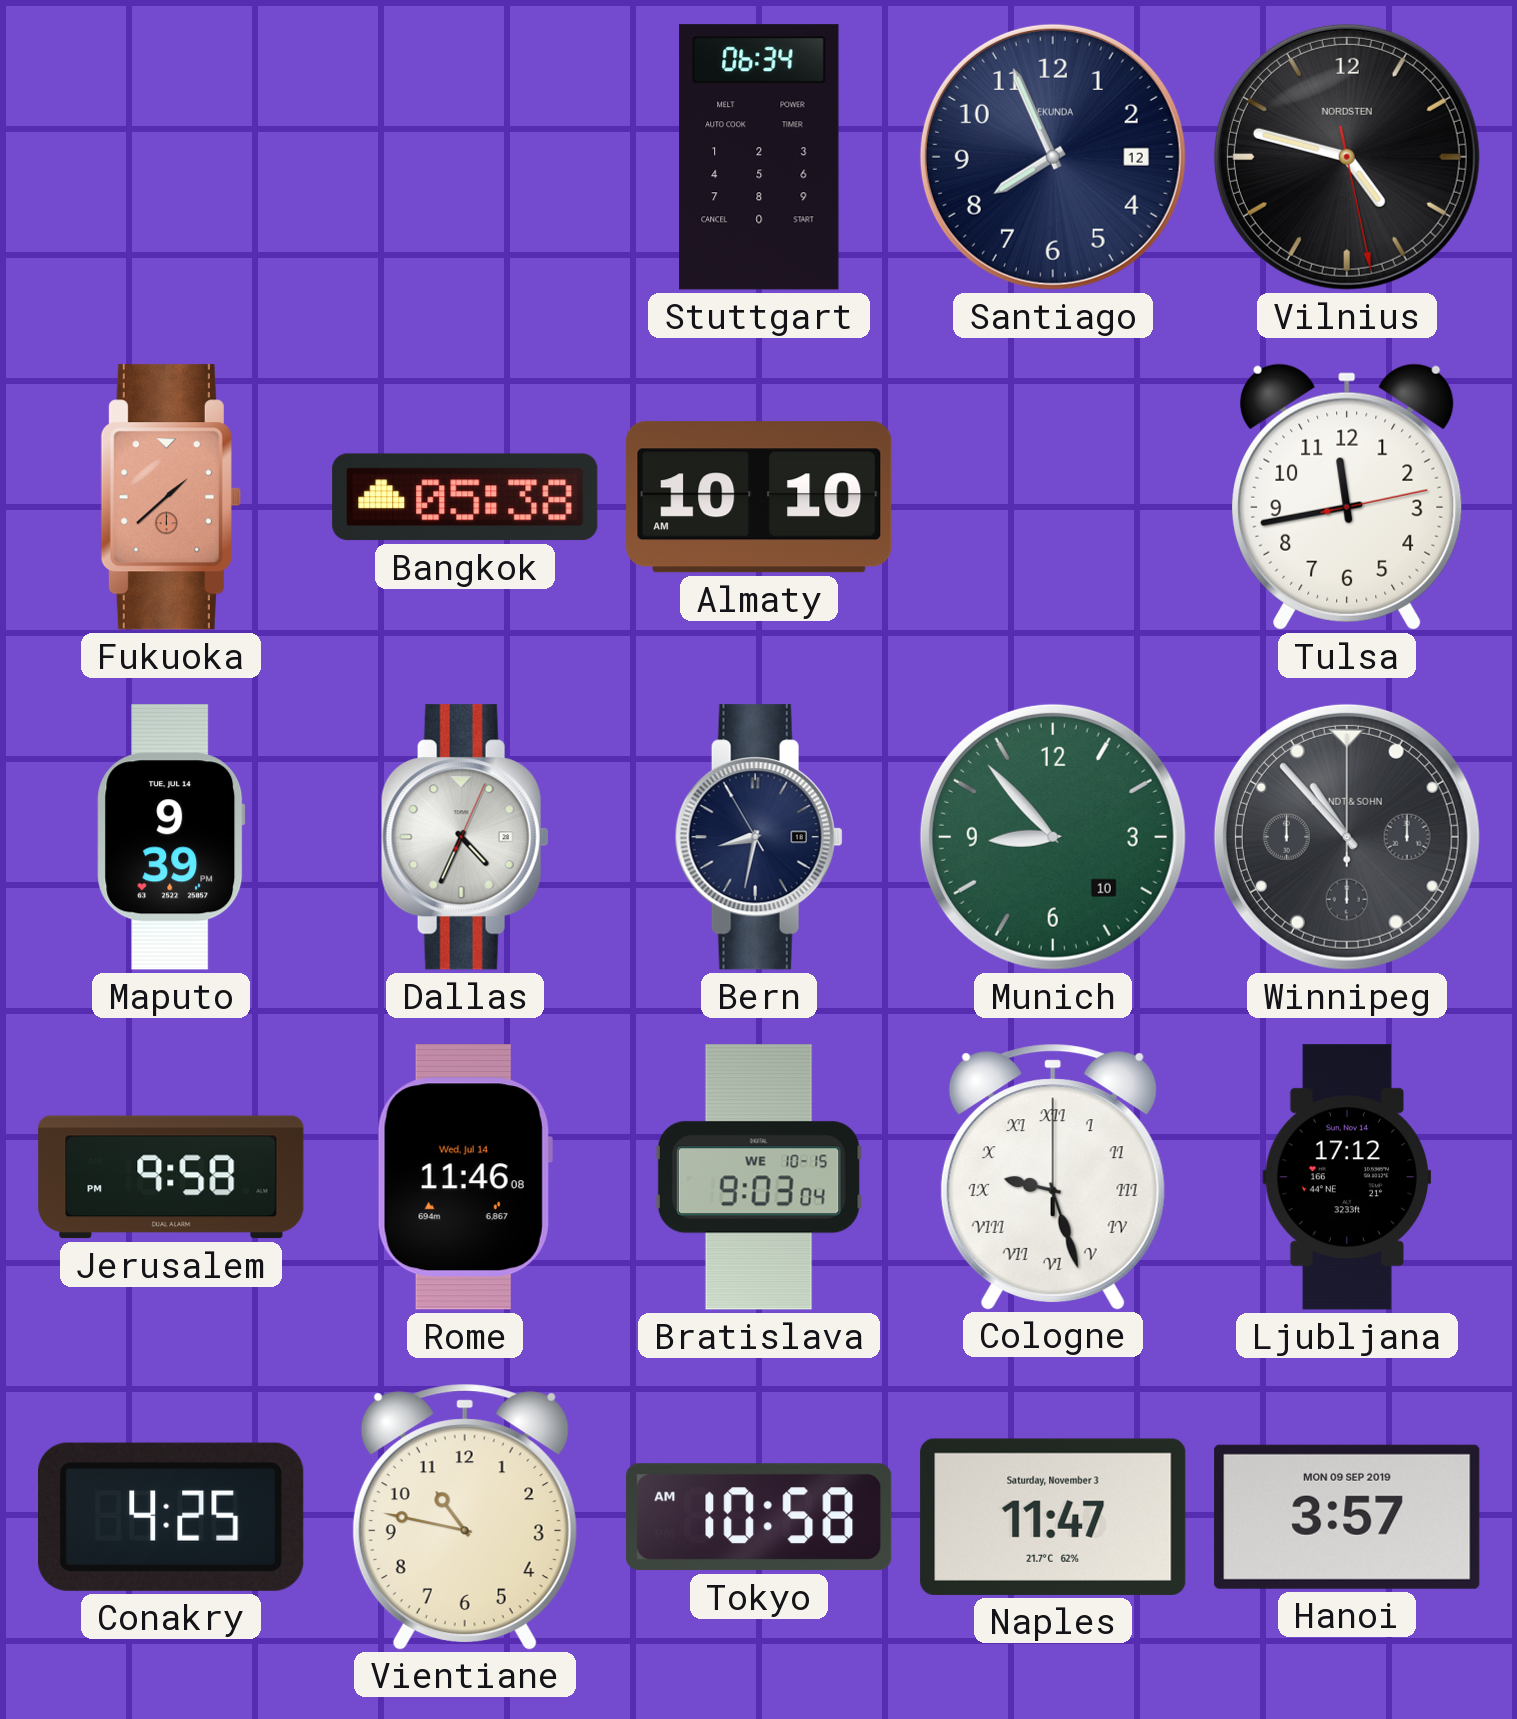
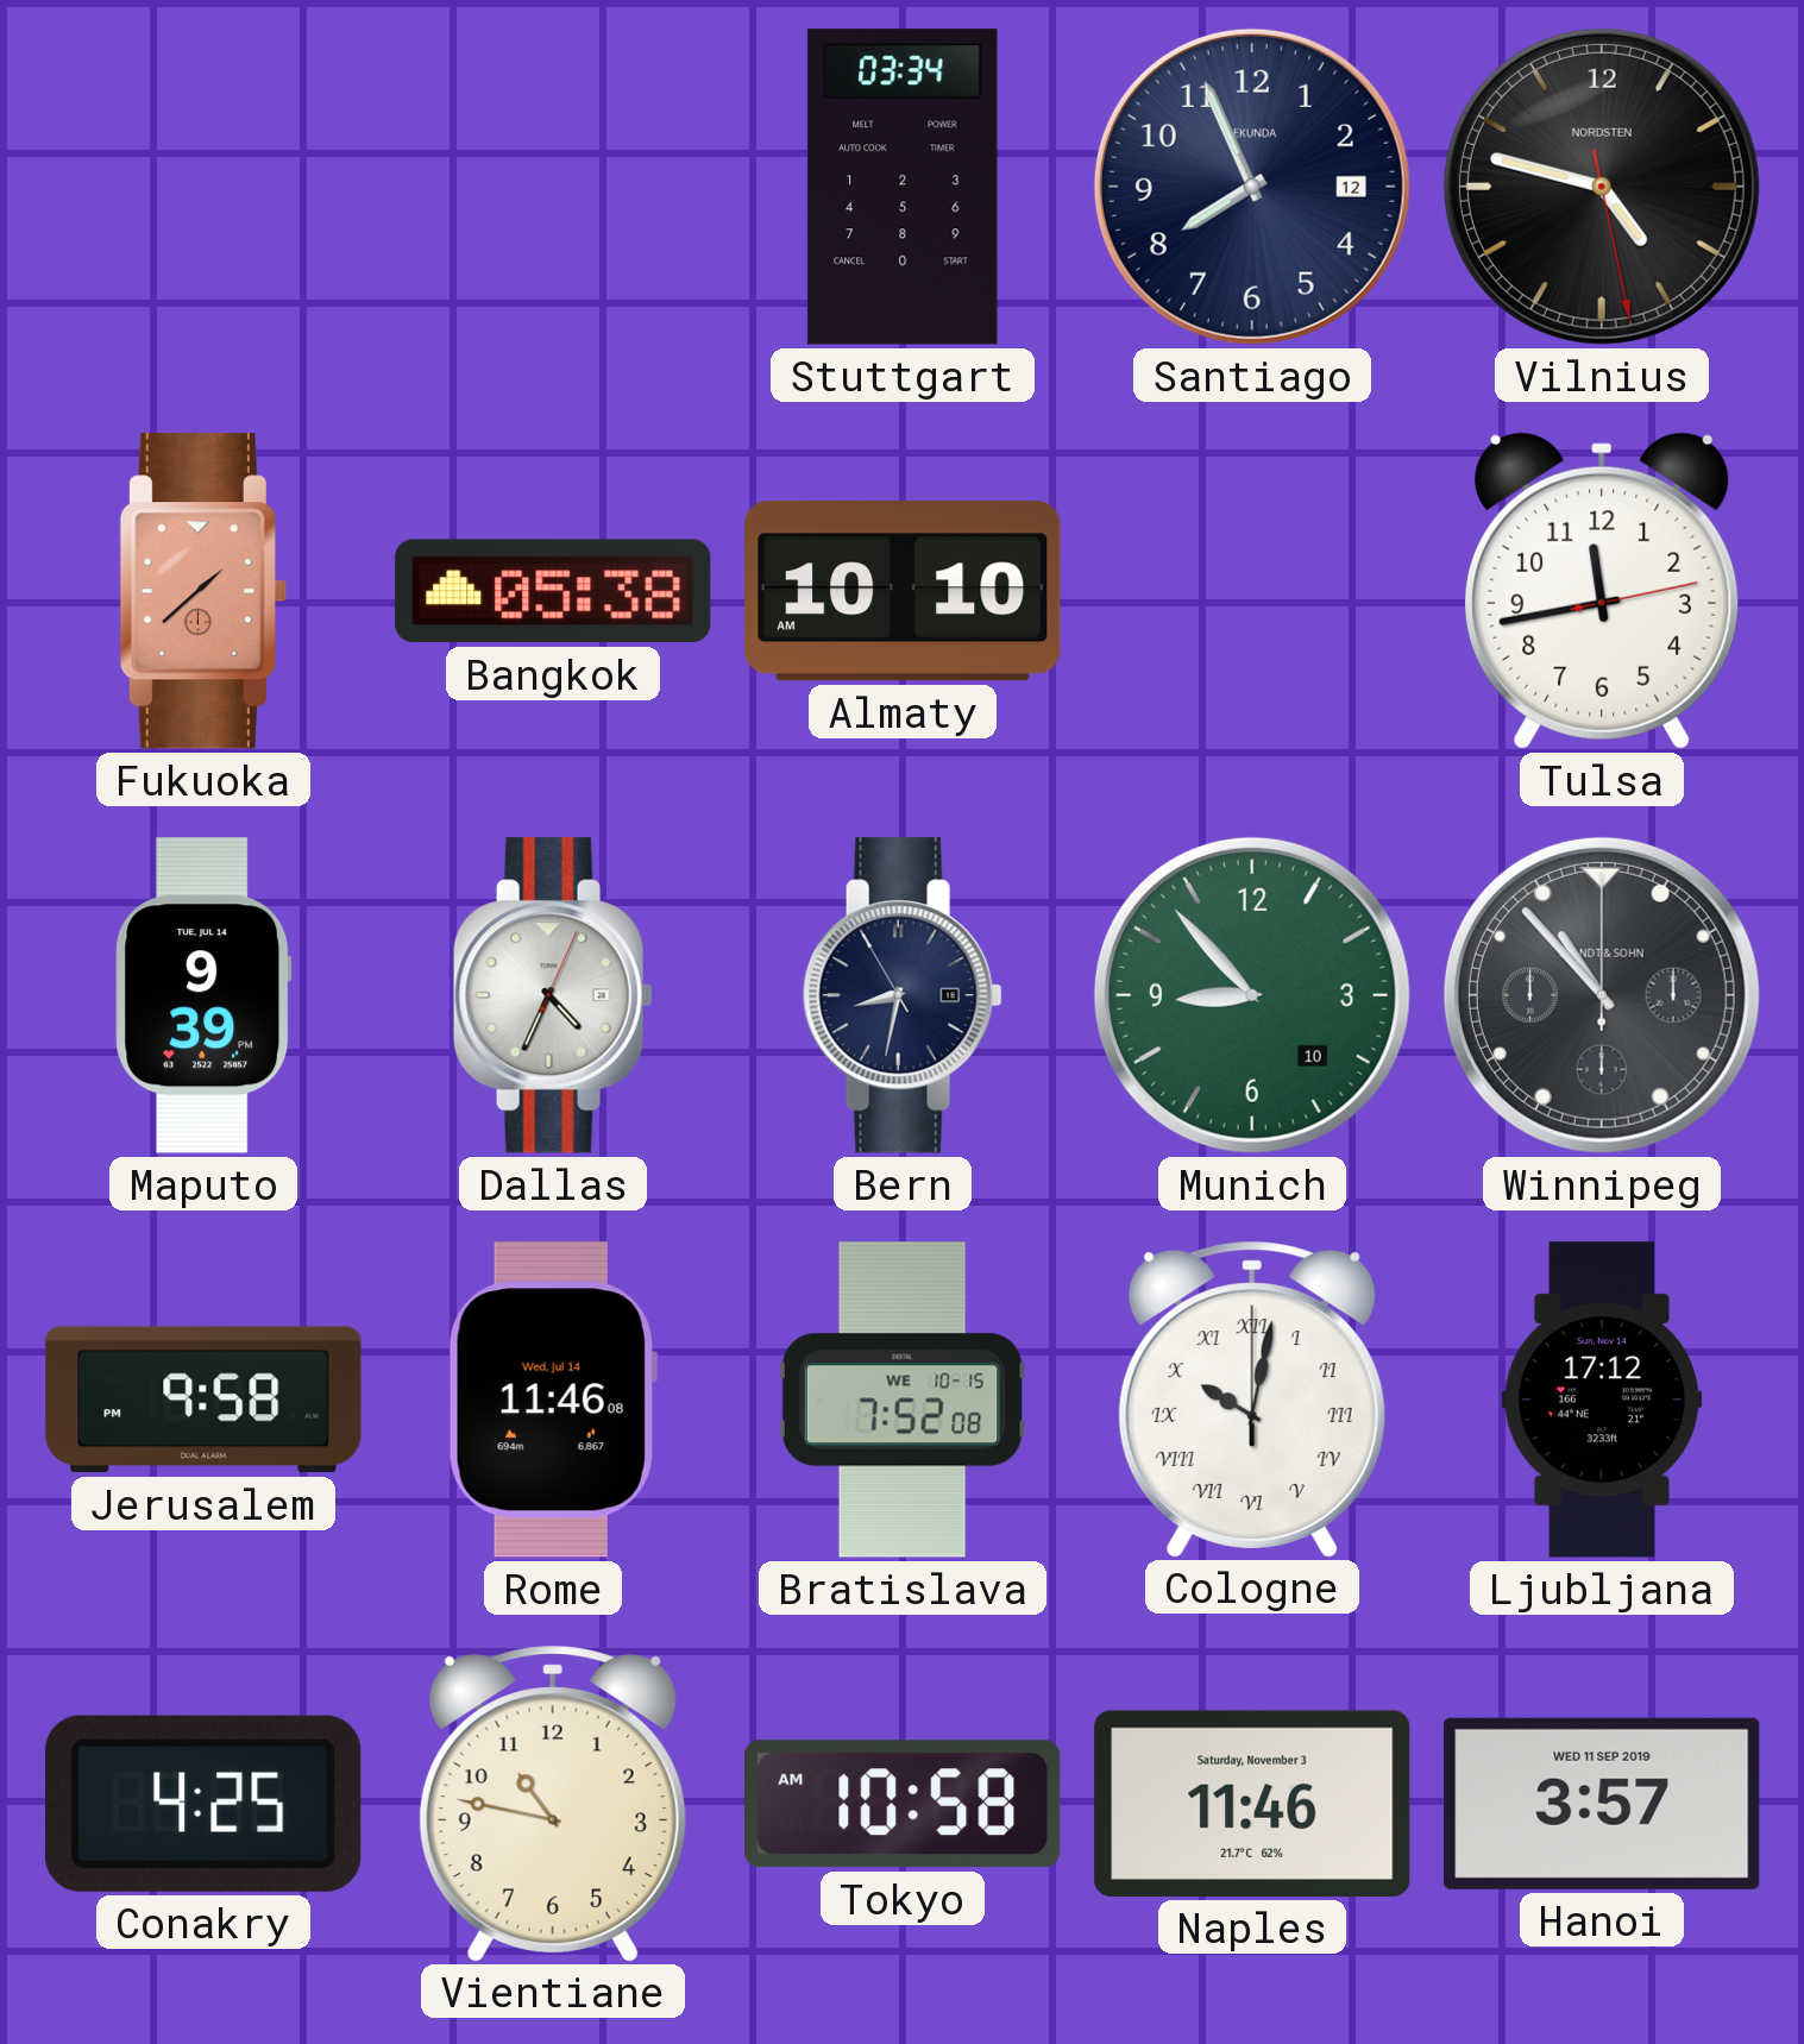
Stuttgart: 06:34 -> 03:34 (903, 187)
Bratislava: 9:03 -> 7:52 (903, 1400)
Cologne: 9:27 -> 10:02 (1252, 1398)
Naples: 11:47 -> 11:46 (1252, 1804)
Hanoi date: MON 09 SEP 2019 -> WED 11 SEP 2019 (1602, 1804)
